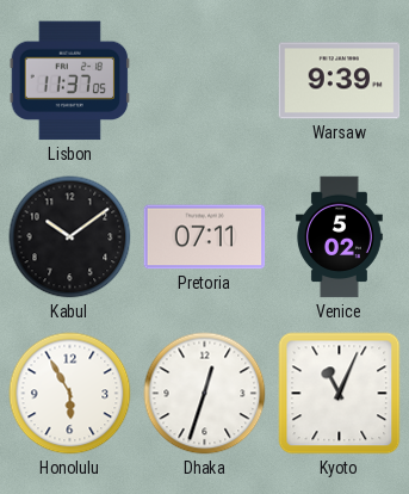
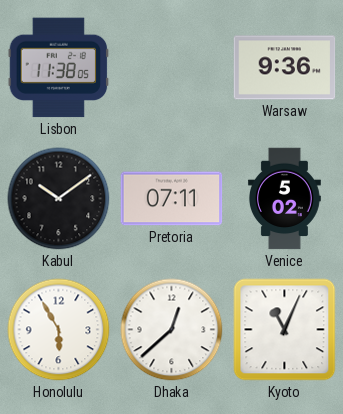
Lisbon: 11:37 -> 11:38 (59, 68)
Warsaw: 9:39 -> 9:36 (285, 68)
Dhaka: 12:33 -> 12:38 (172, 330)
